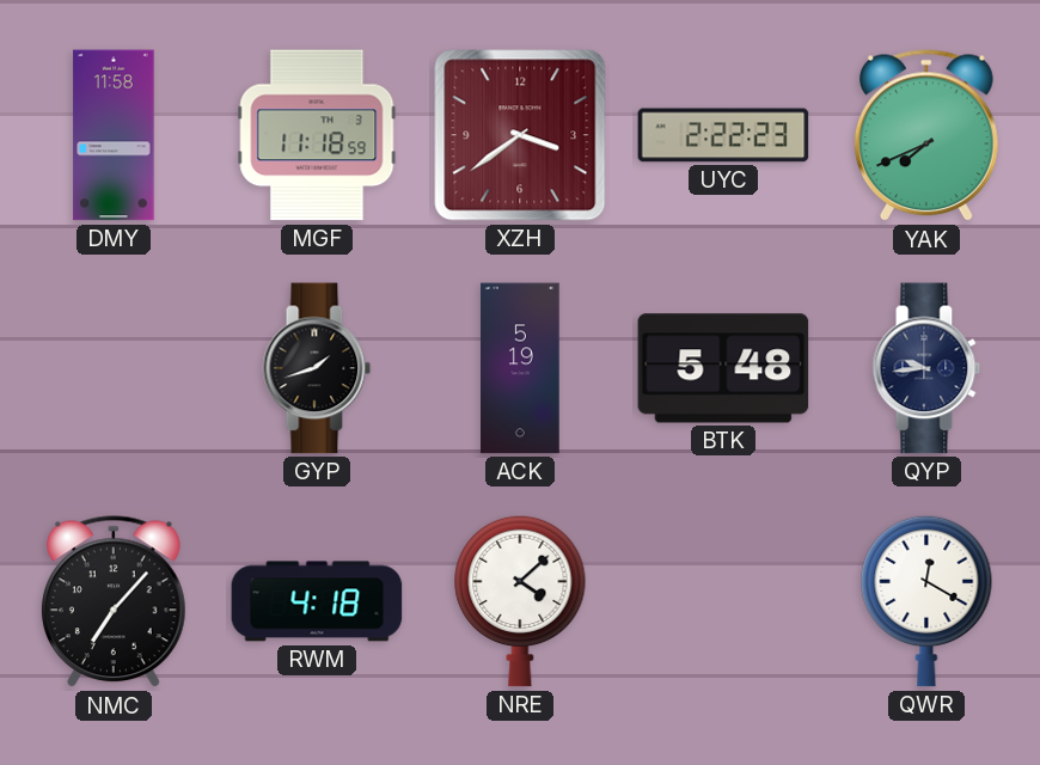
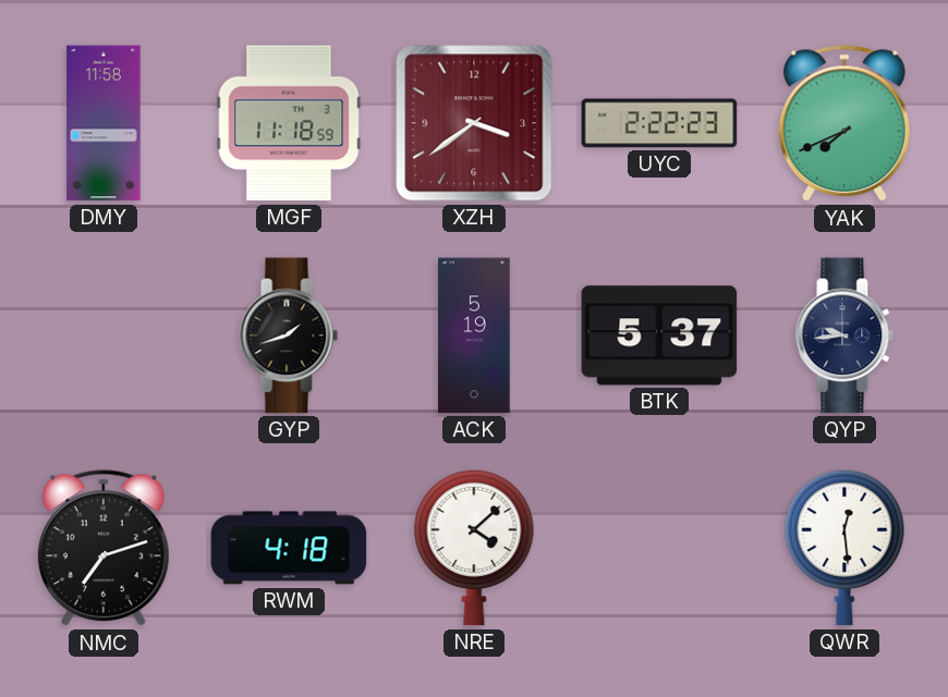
BTK: 5:48 -> 5:37 (659, 335)
NMC: 7:07 -> 7:12 (104, 549)
QWR: 12:20 -> 12:29 (844, 548)
